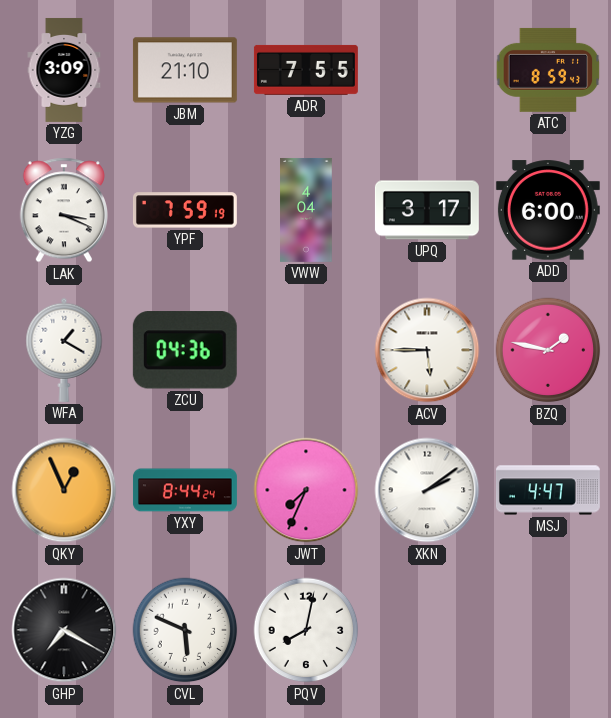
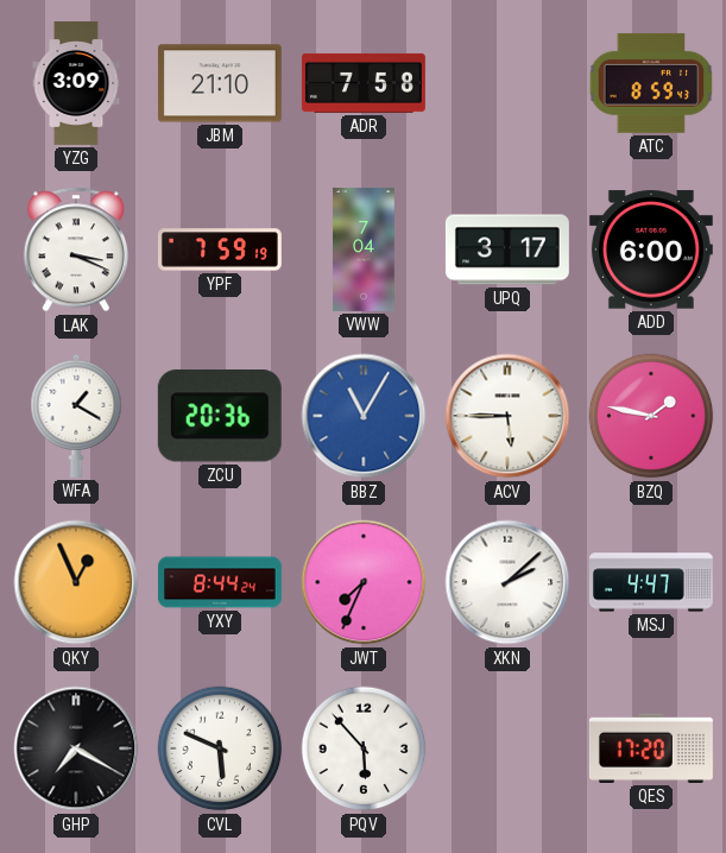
ADR: 7:55 -> 7:58 (364, 83)
VWW: 4:04 -> 7:04 (364, 249)
ZCU: 04:36 -> 20:36 (220, 416)
BBZ: none -> 11:05 (364, 416)
XKN: 2:09 -> 2:08 (507, 582)
PQV: 8:02 -> 5:53 (364, 748)
QES: none -> 17:20 (651, 748)
